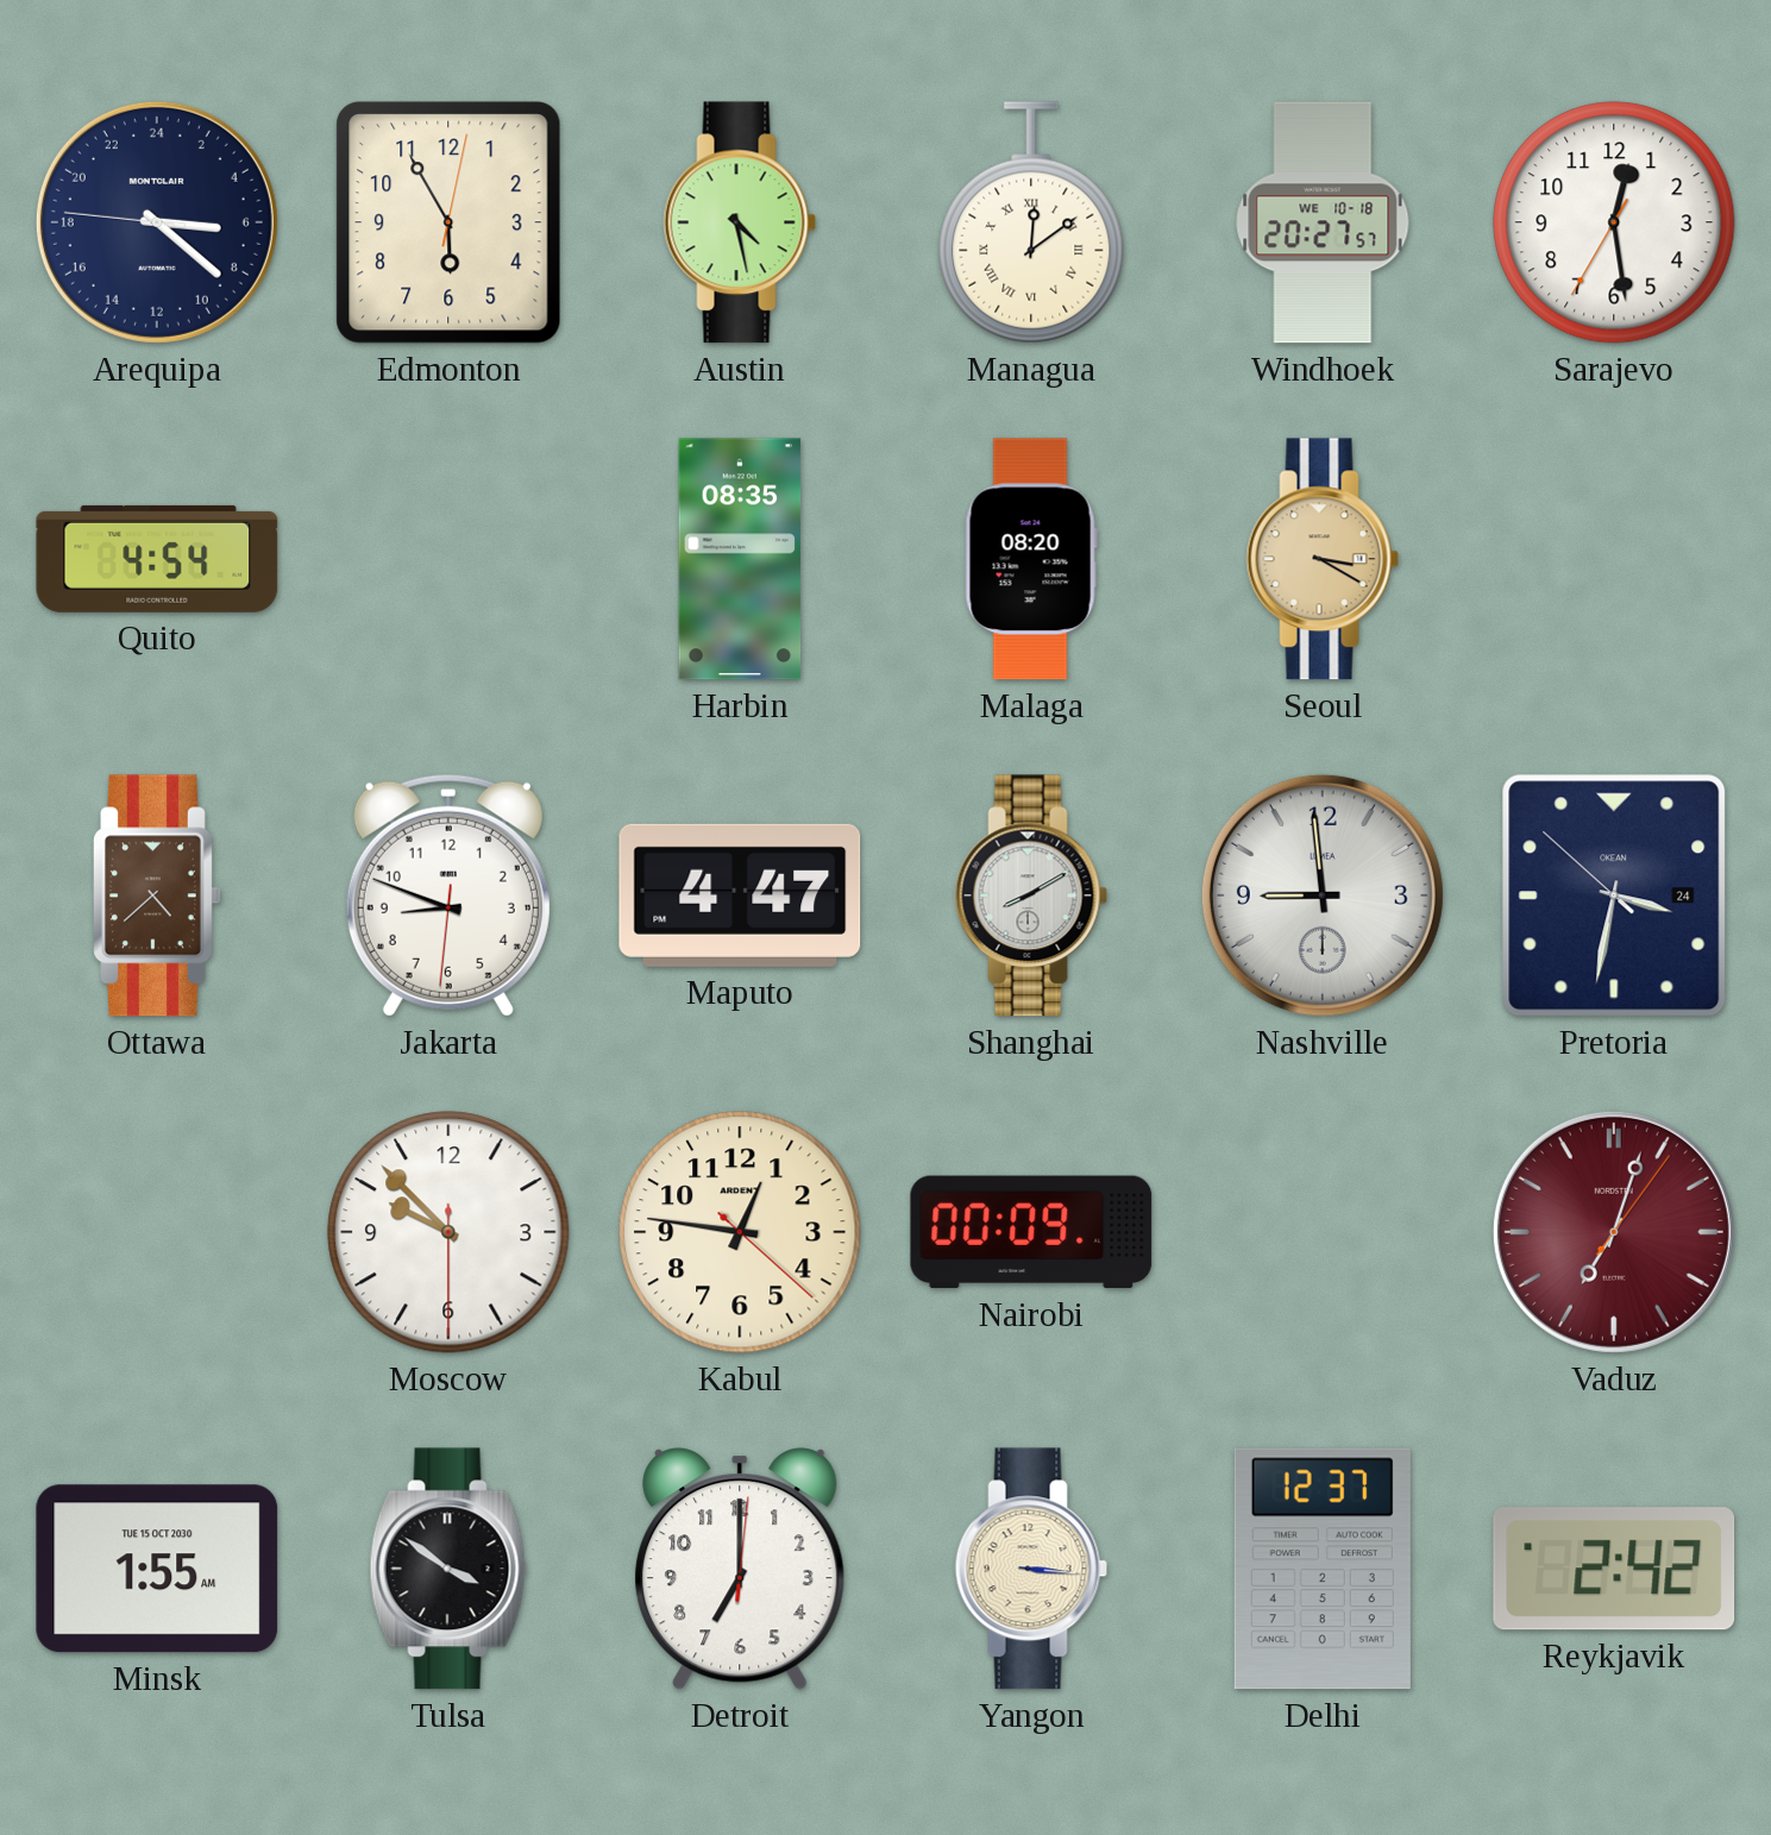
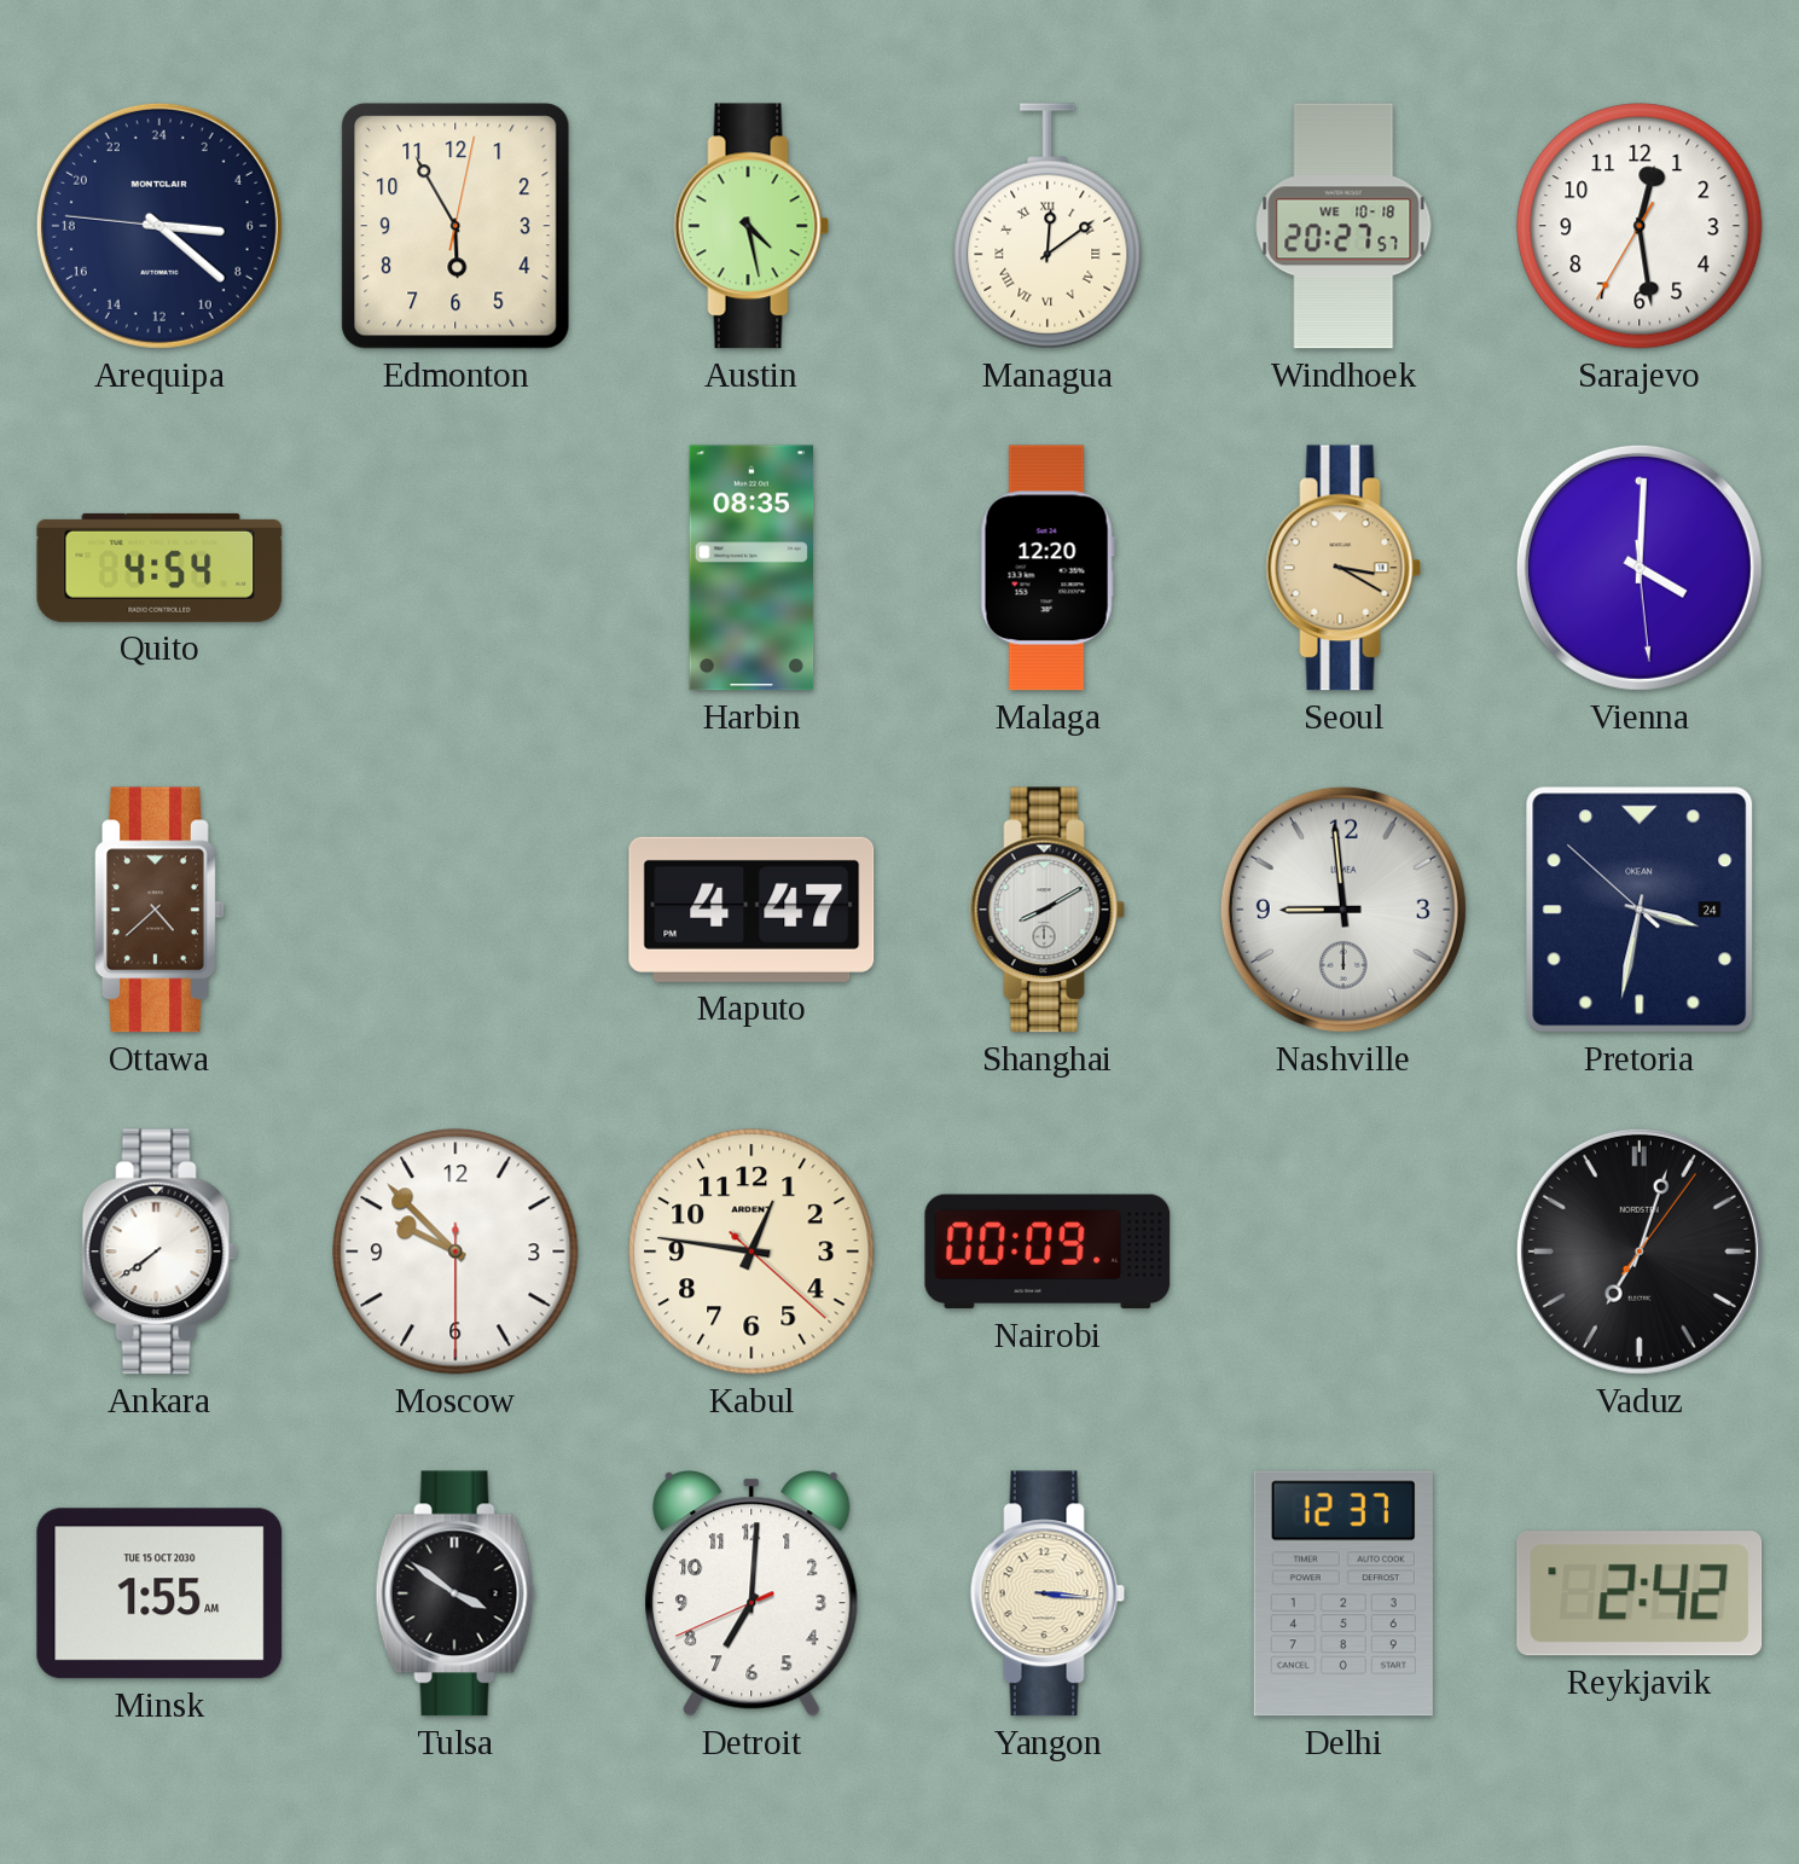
Malaga: 08:20 -> 12:20 (1048, 568)
Vienna: none -> 4:00 (1640, 568)
Jakarta: 8:48 -> none (448, 895)
Ankara: none -> 7:39 (159, 1252)
Vaduz dial: burgundy -> black (1640, 1252)
Detroit: 7:00:01 -> 7:00:41 (751, 1593)
